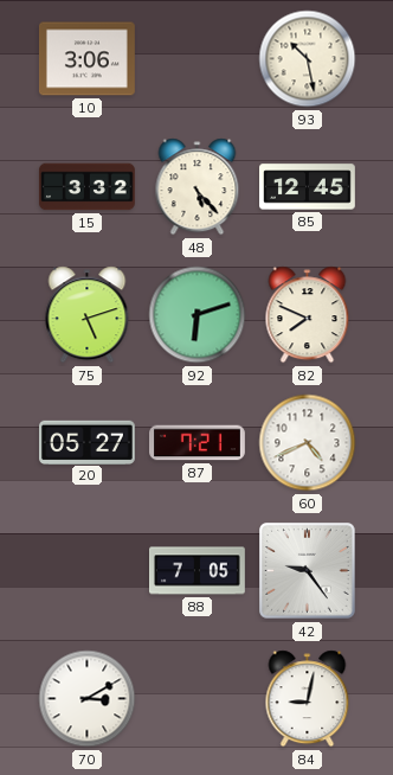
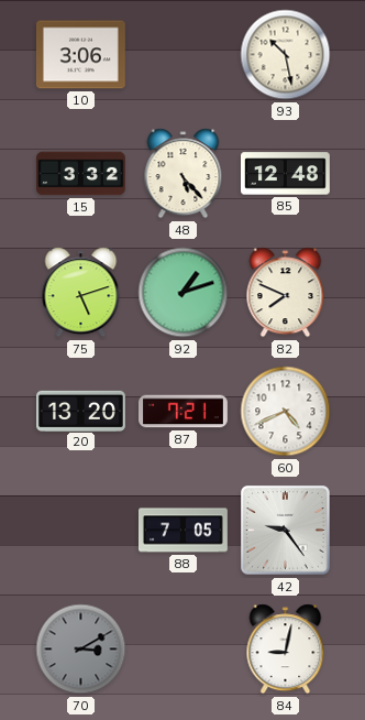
85: 12:45 -> 12:48 (286, 174)
92: 6:12 -> 1:12 (184, 293)
20: 05:27 -> 13:20 (81, 411)
70 dial: white -> grey (81, 650)
